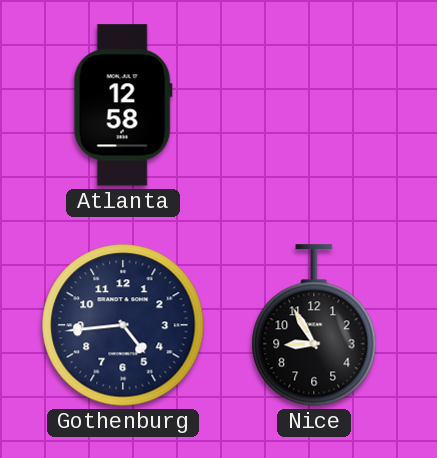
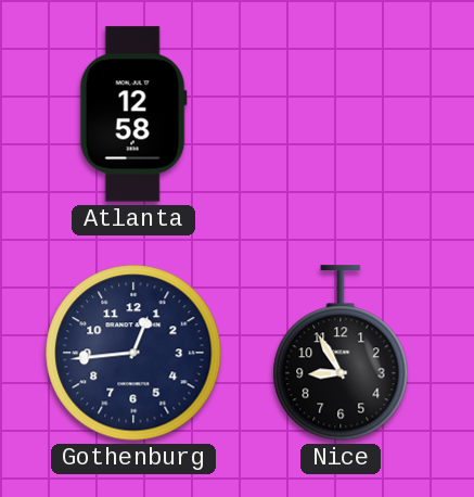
Gothenburg: 4:44 -> 12:44 (133, 353)
